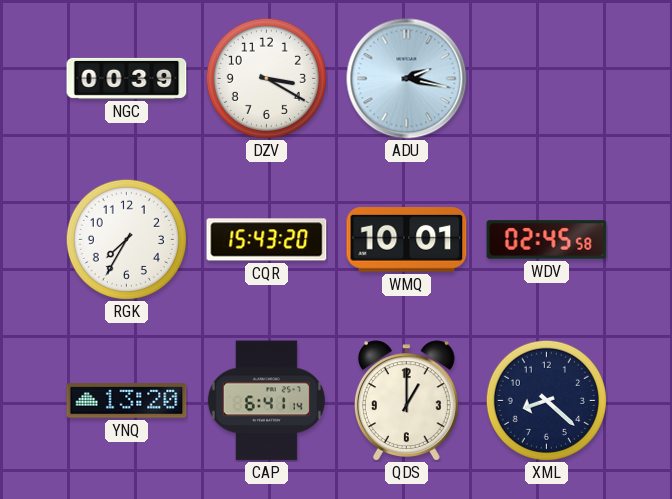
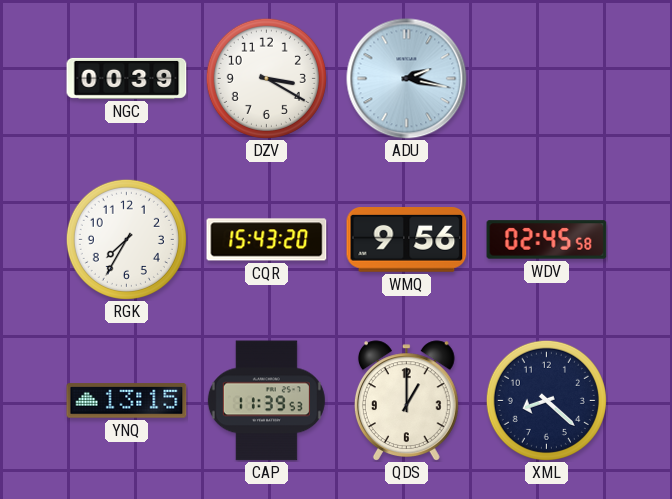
WMQ: 10:01 -> 9:56 (407, 240)
YNQ: 13:20 -> 13:15 (127, 401)
CAP: 6:41 -> 11:39 (266, 401)
